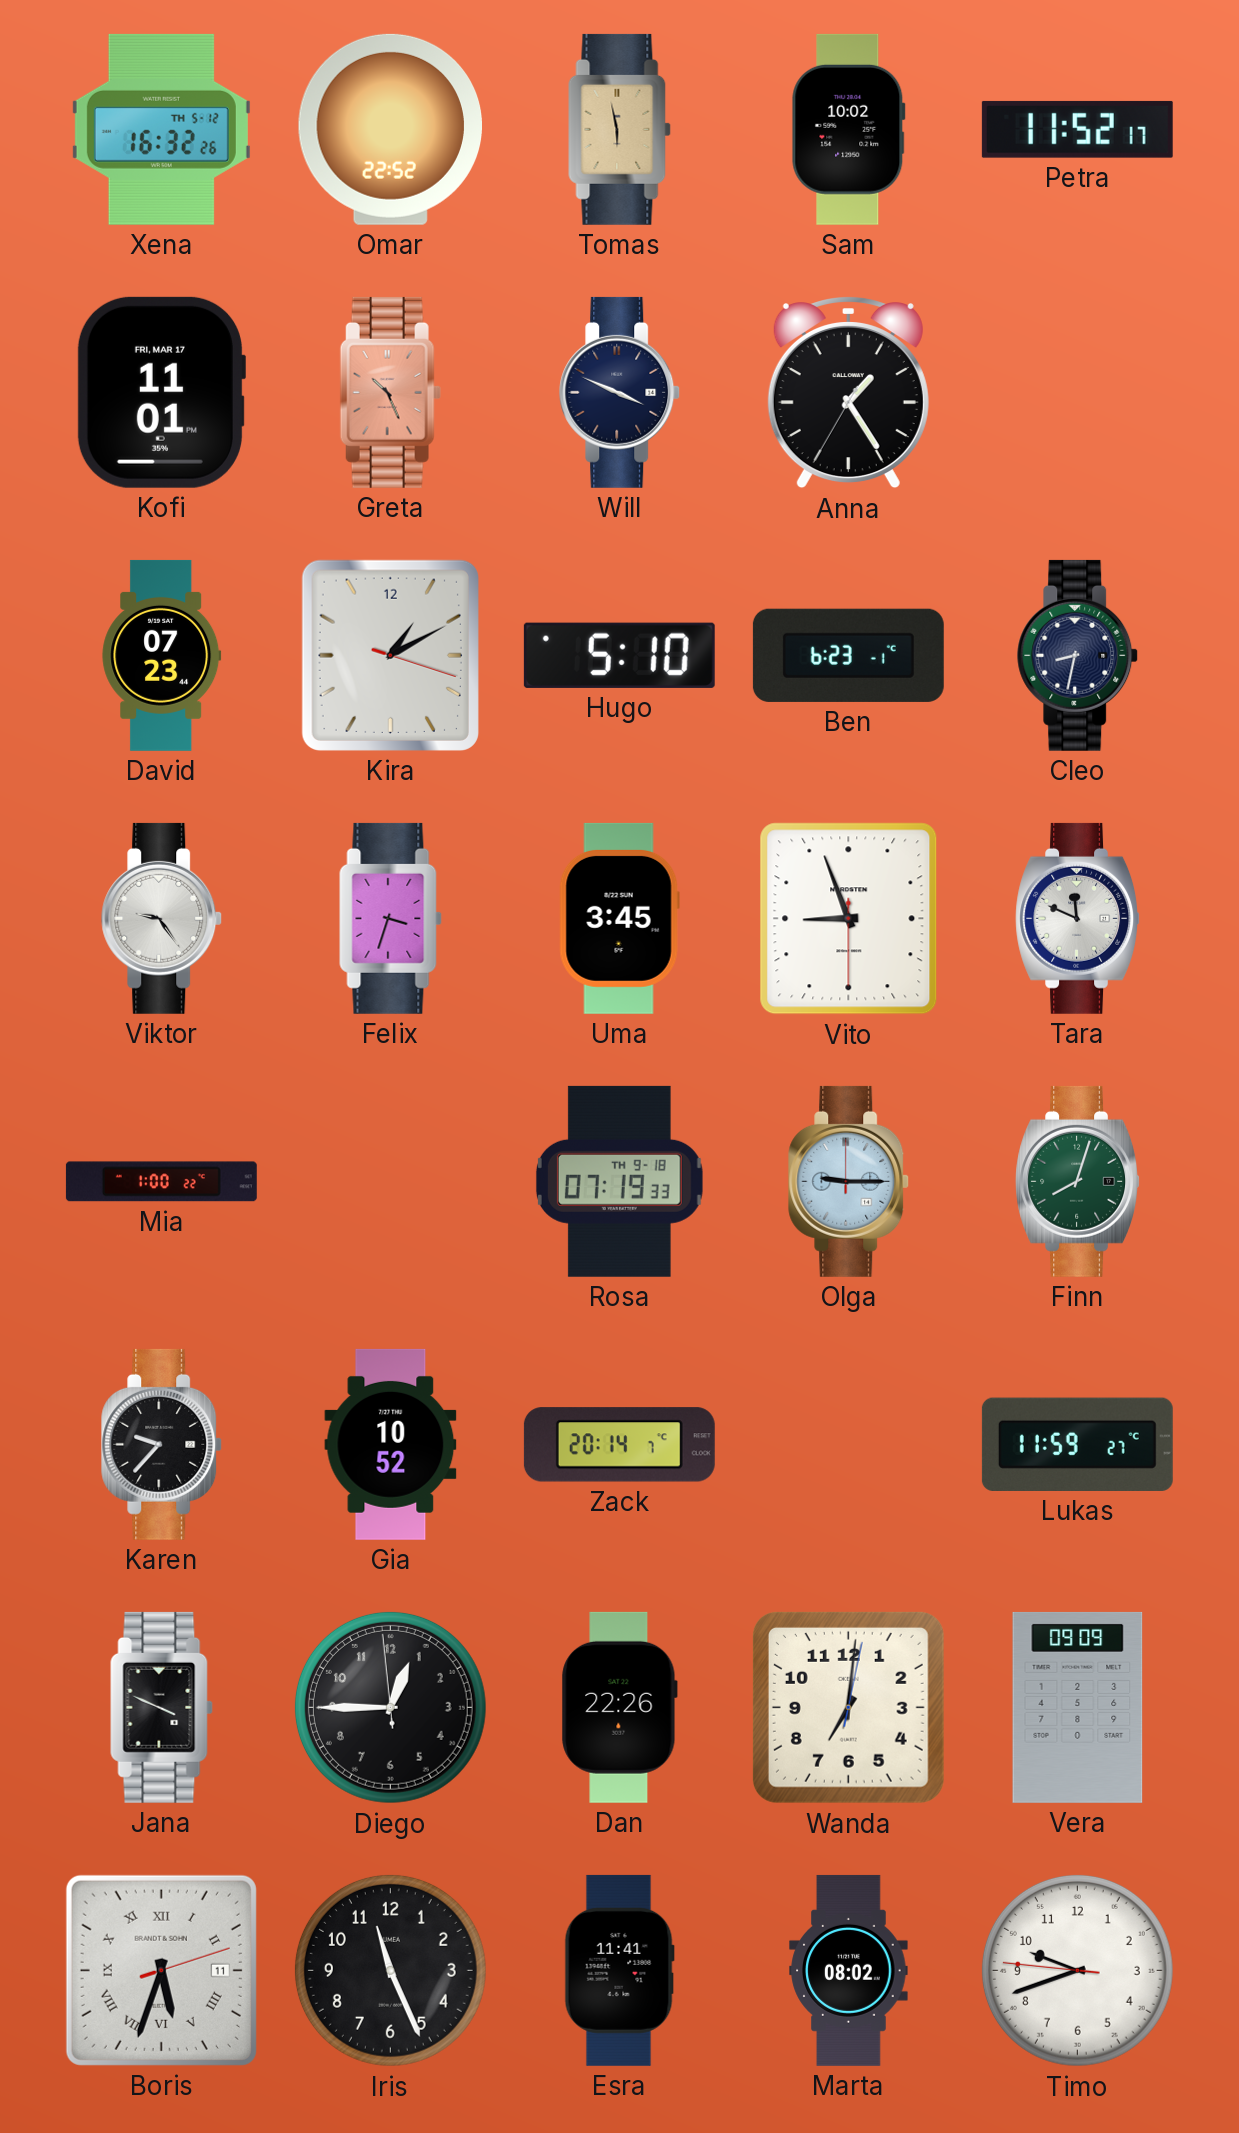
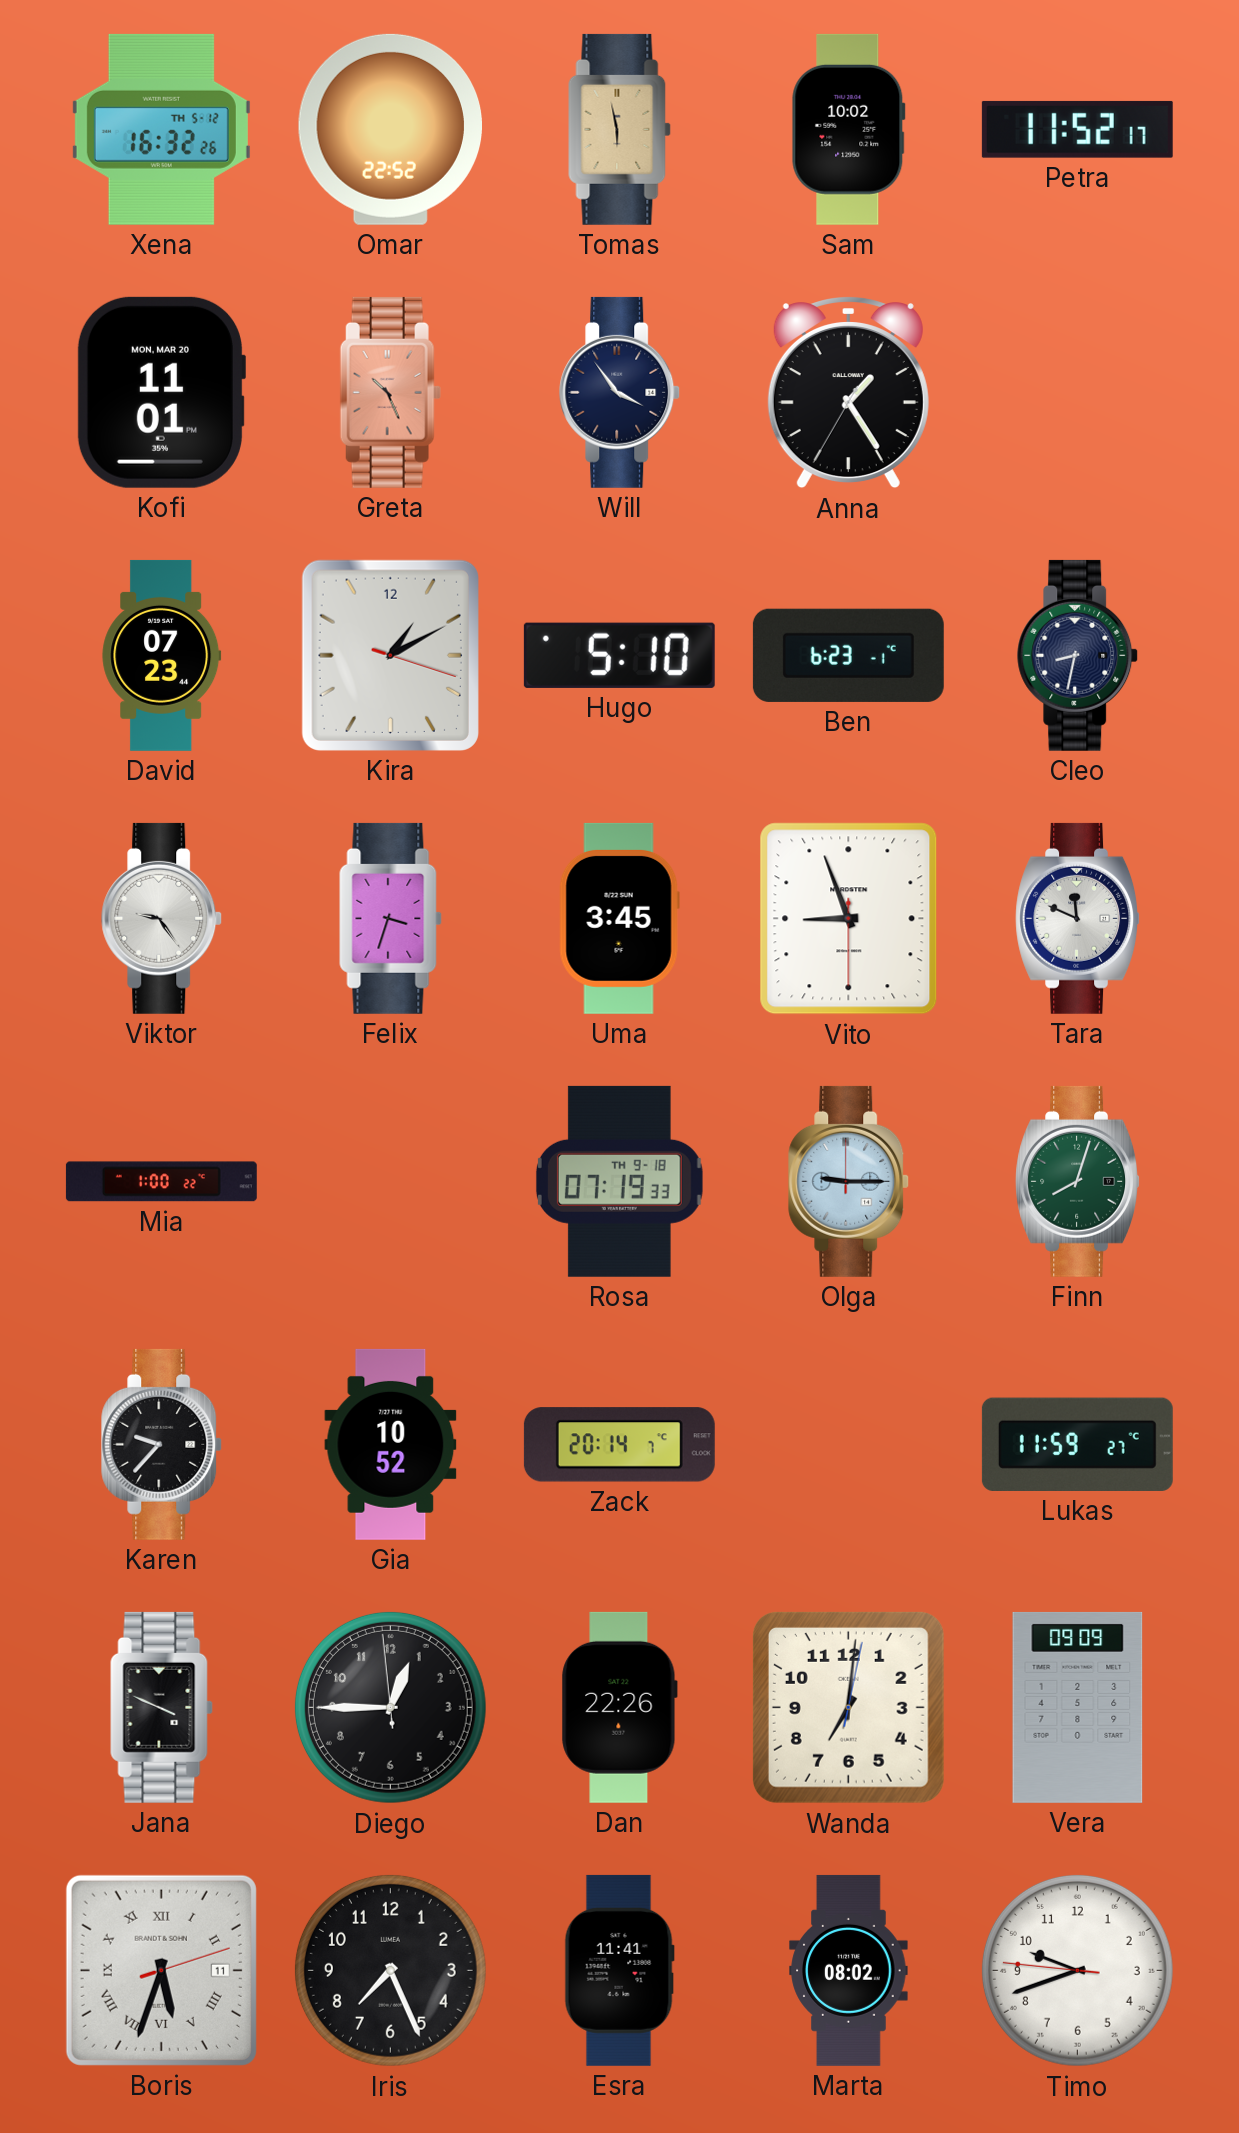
Kofi date: FRI, MAR 17 -> MON, MAR 20 (161, 392)
Will: 3:49 -> 3:54 (620, 392)
Iris: 11:26 -> 7:26 (390, 1970)
